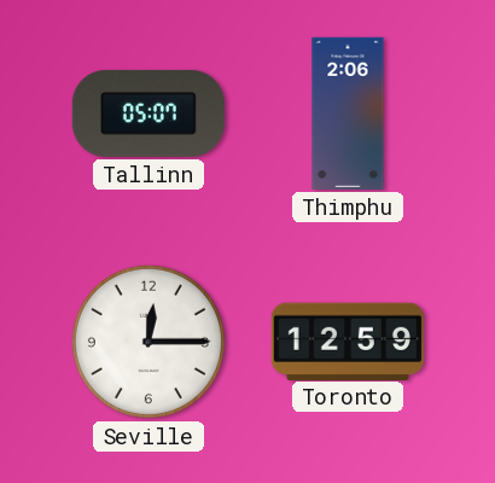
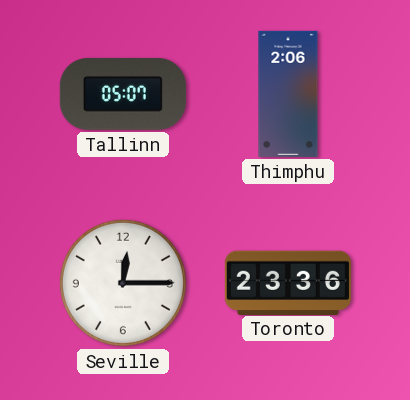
Toronto: 12:59 -> 23:36 (288, 282)
